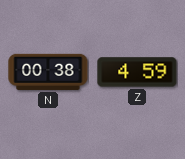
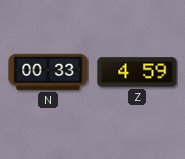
N: 00:38 -> 00:33 (48, 72)
